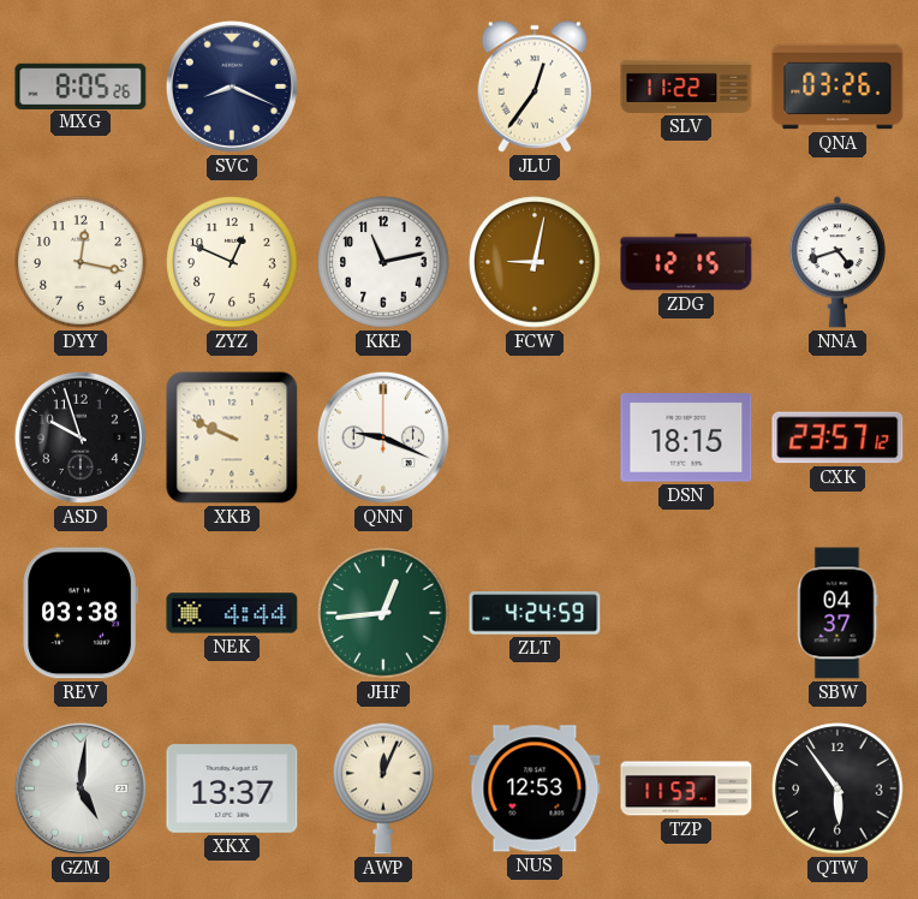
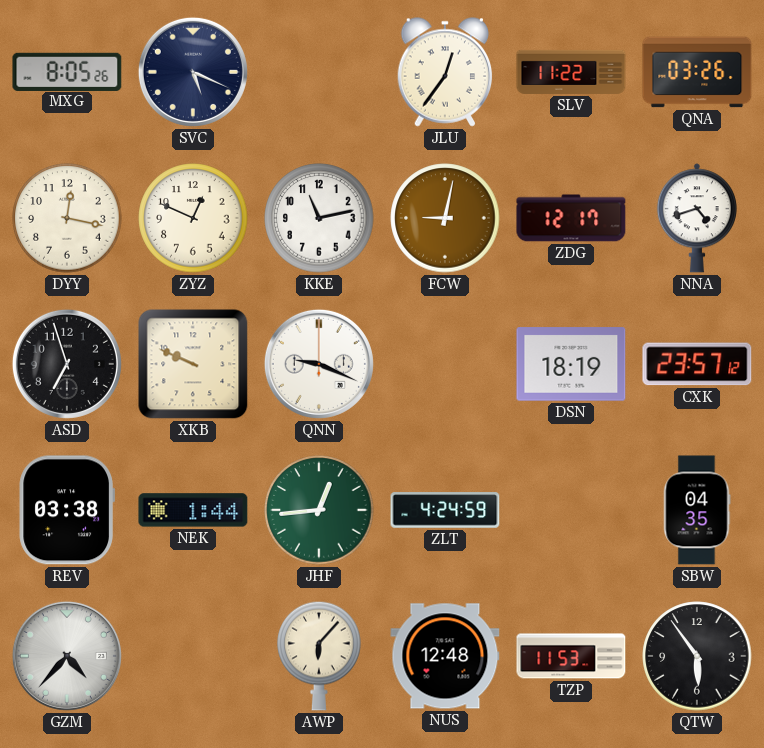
SVC: 8:19 -> 5:19 (193, 72)
ZDG: 12:15 -> 12:17 (571, 218)
ASD: 9:57 -> 6:57 (67, 364)
DSN: 18:15 -> 18:19 (571, 364)
NEK: 4:44 -> 1:44 (193, 510)
SBW: 04:37 -> 04:35 (697, 510)
GZM: 5:01 -> 4:37 (67, 656)
XKX: 13:37 -> none (232, 788)
AWP: 12:04 -> 6:07 (319, 656)
NUS: 12:53 -> 12:48 (445, 656)
